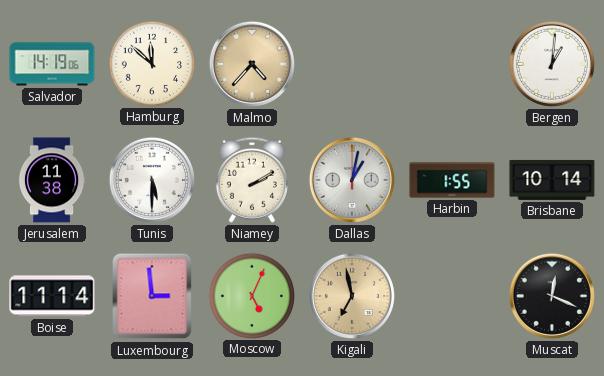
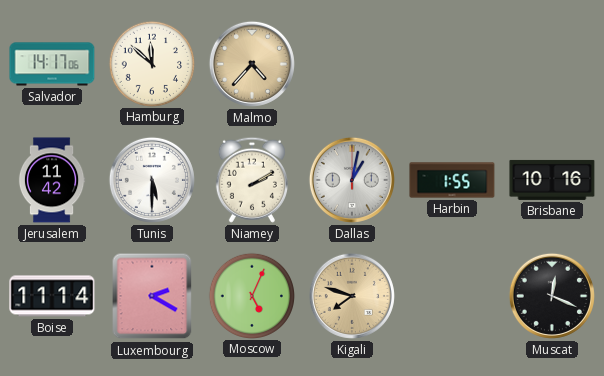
Salvador: 14:19 -> 14:17 (52, 64)
Bergen: 1:01 -> none (552, 64)
Jerusalem: 11:38 -> 11:42 (52, 180)
Brisbane: 10:14 -> 10:16 (552, 180)
Luxembourg: 2:59 -> 2:20 (152, 296)
Kigali: 6:58 -> 7:48 (352, 296)
